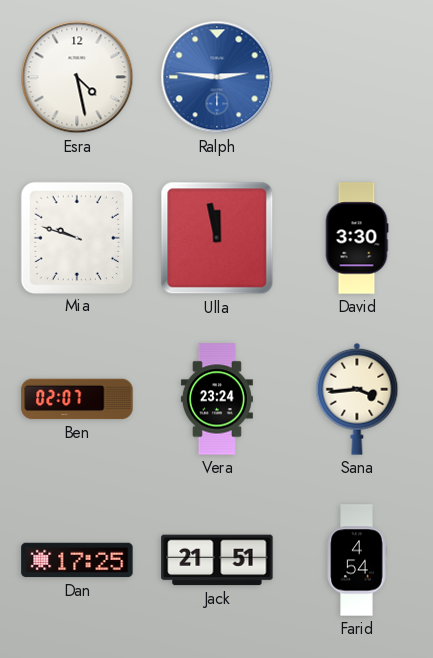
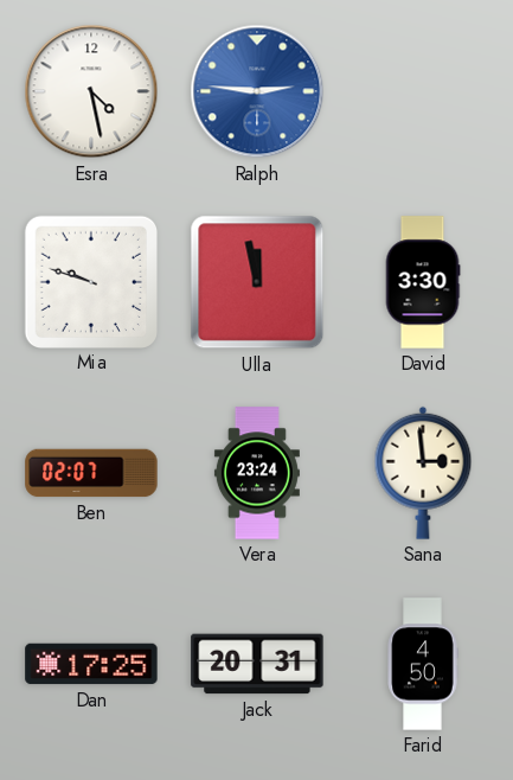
Sana: 3:44 -> 2:59 (423, 473)
Jack: 21:51 -> 20:31 (257, 664)
Farid: 4:54 -> 4:50 (423, 664)
